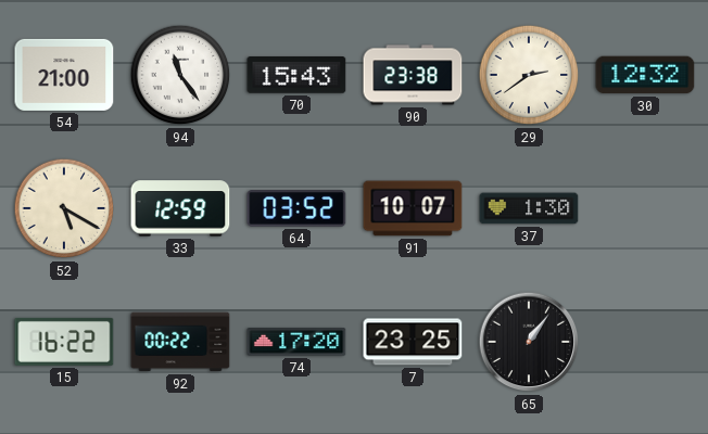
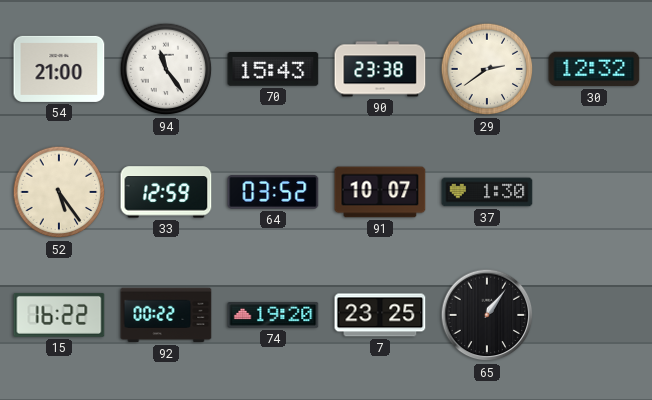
52: 5:20 -> 5:24 (59, 192)
74: 17:20 -> 19:20 (273, 316)
